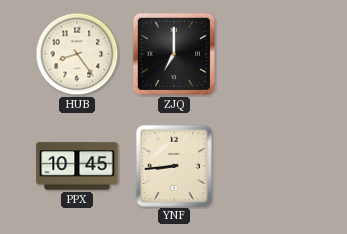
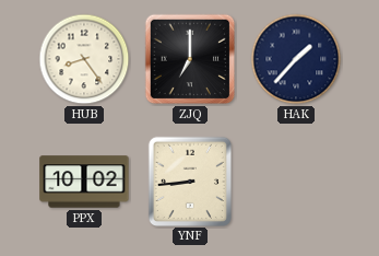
HAK: none -> 1:37 (296, 59)
PPX: 10:45 -> 10:02 (84, 182)
